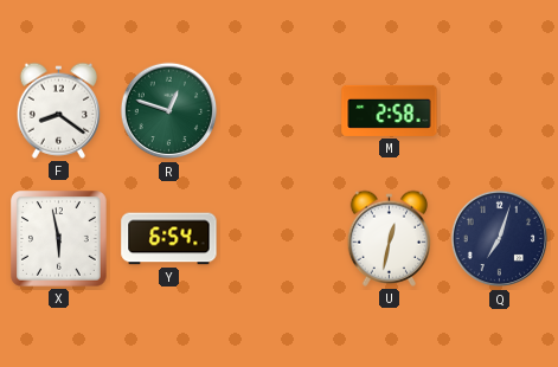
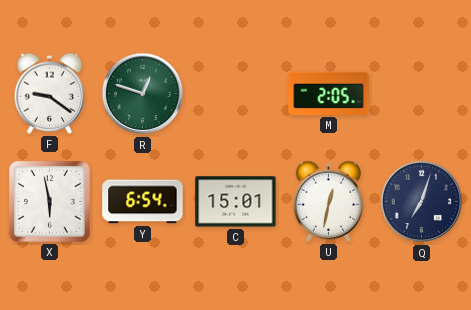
F: 8:21 -> 9:21 (49, 93)
M: 2:58 -> 2:05 (329, 93)
C: none -> 15:01 (236, 202)
